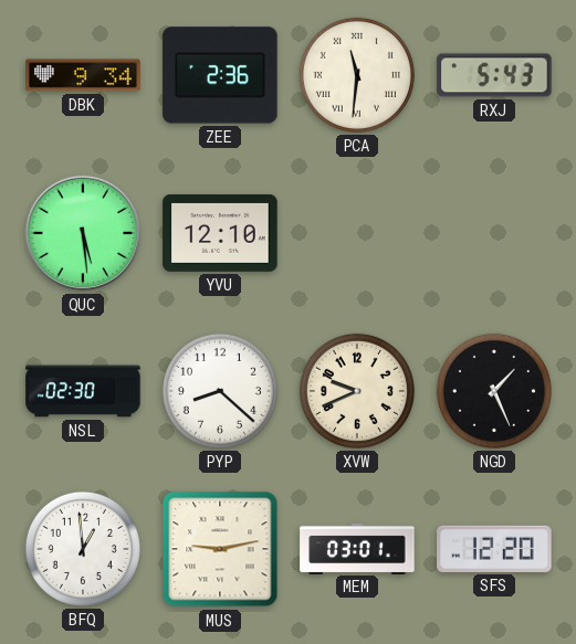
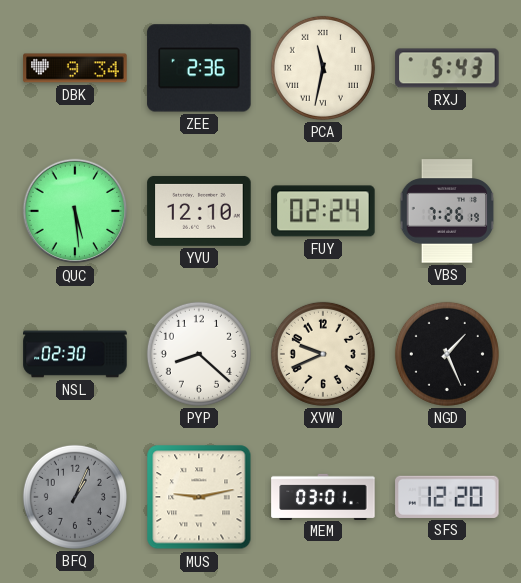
PCA: 11:31 -> 11:32 (323, 68)
FUY: none -> 02:24 (323, 211)
VBS: none -> 7:26 (447, 211)
BFQ: 12:59 -> 1:04 (75, 497)
BFQ dial: white -> grey (75, 497)
